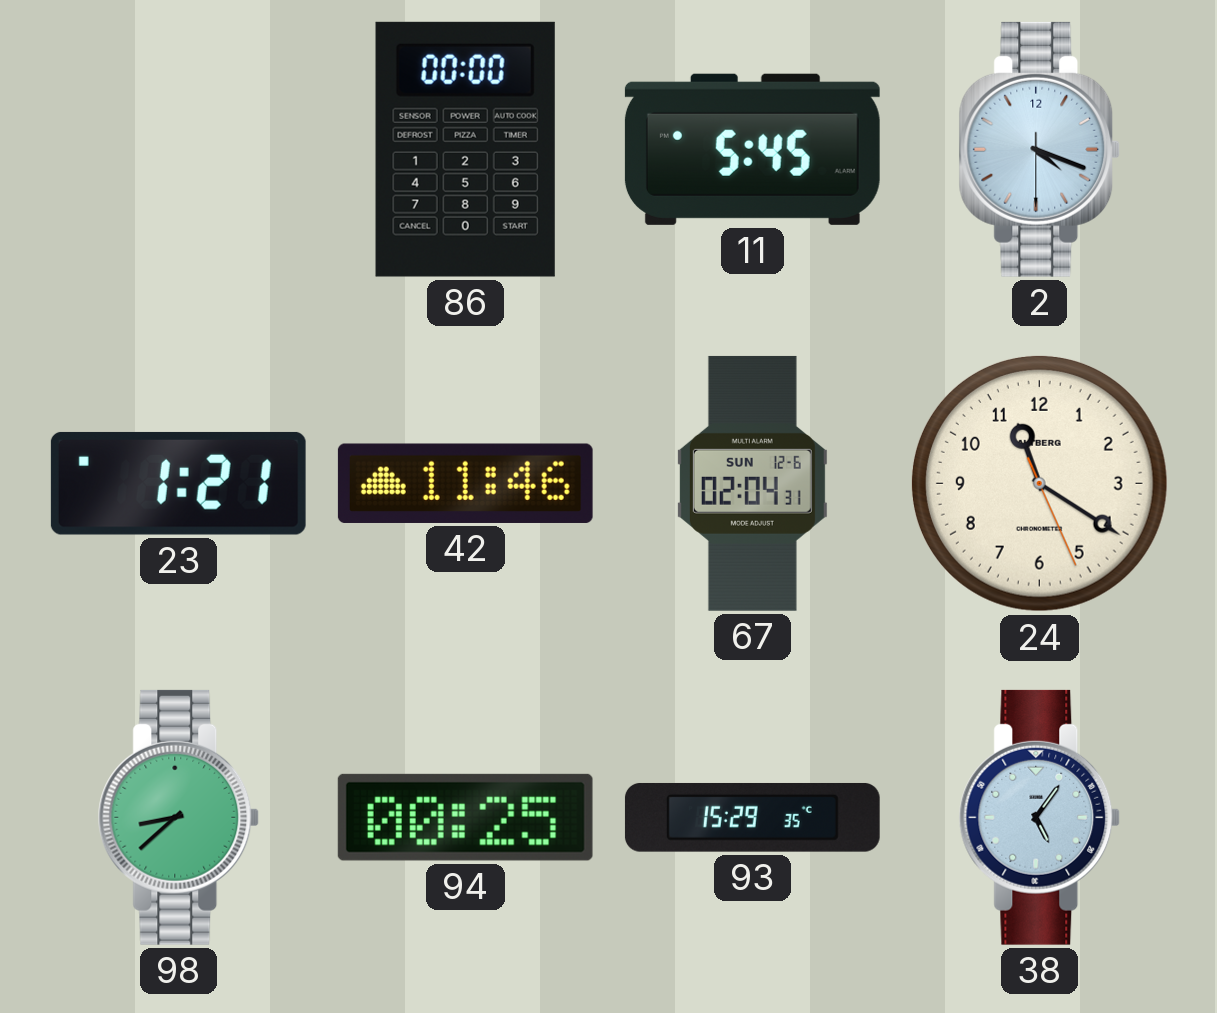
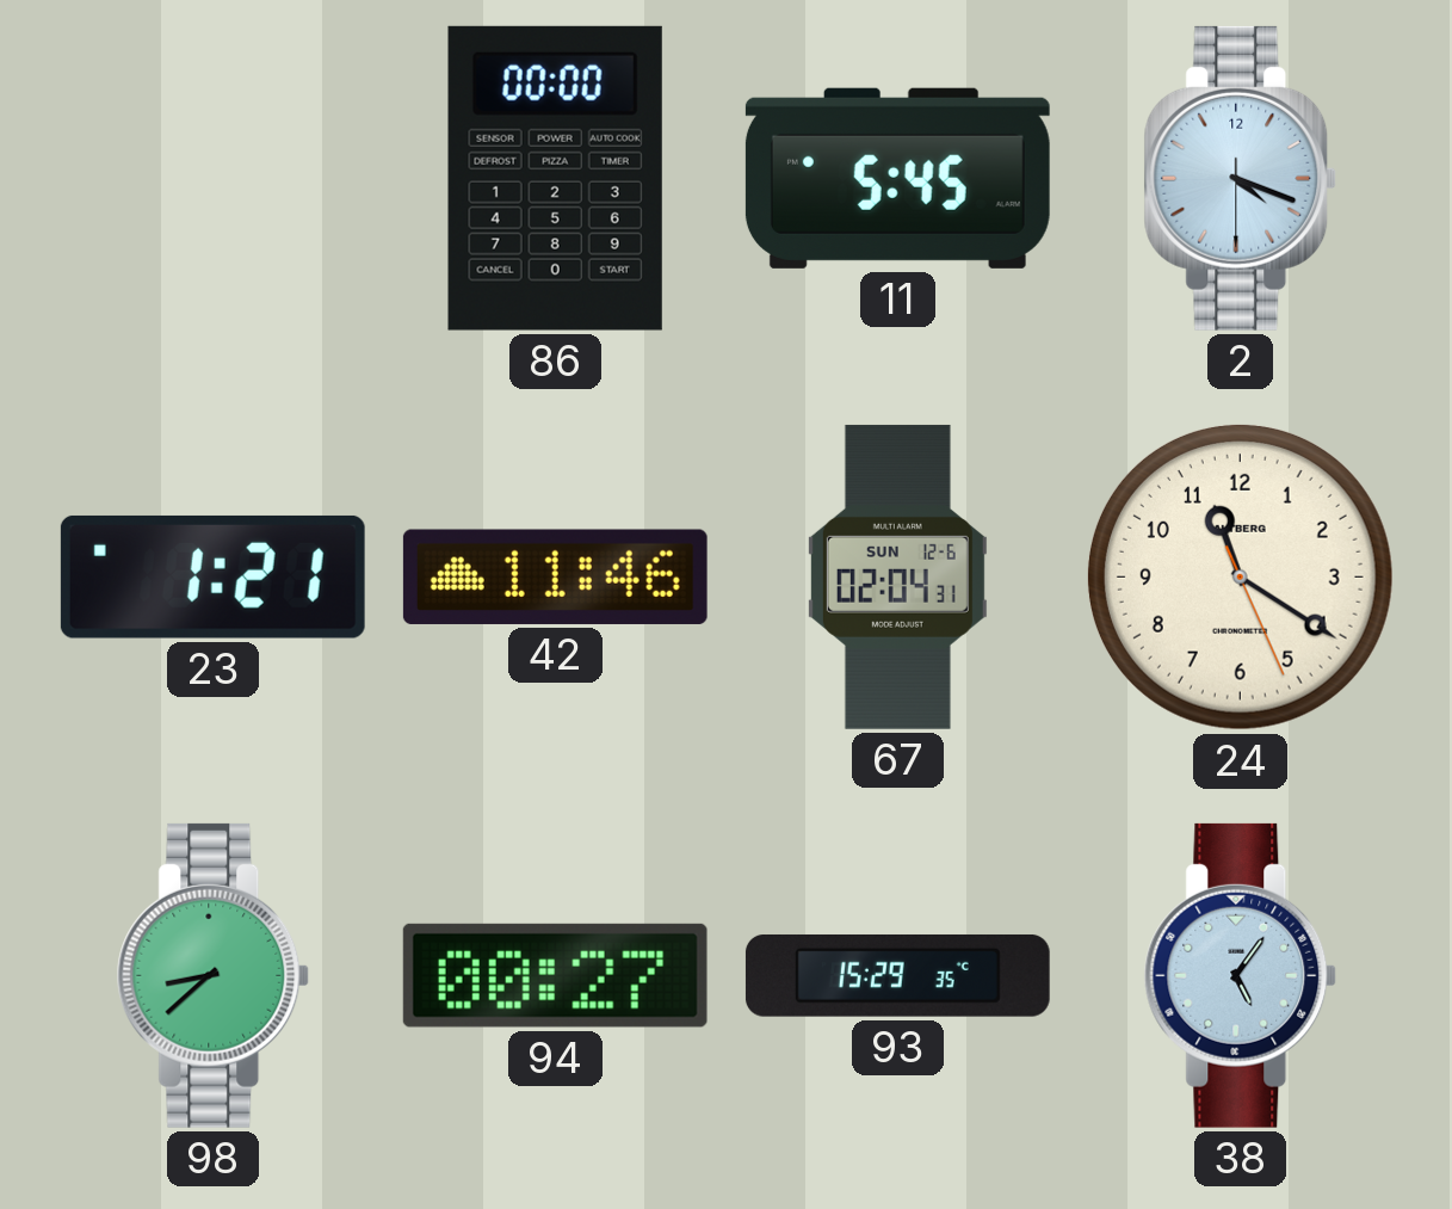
94: 00:25 -> 00:27 (555, 975)
